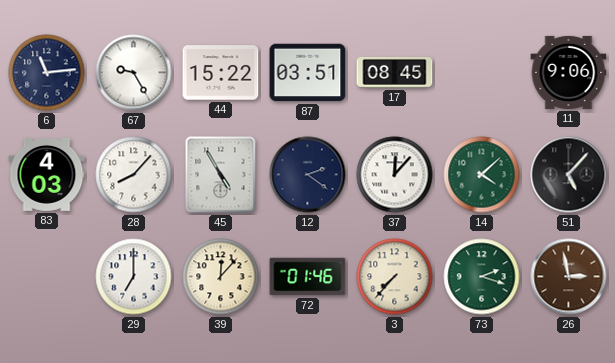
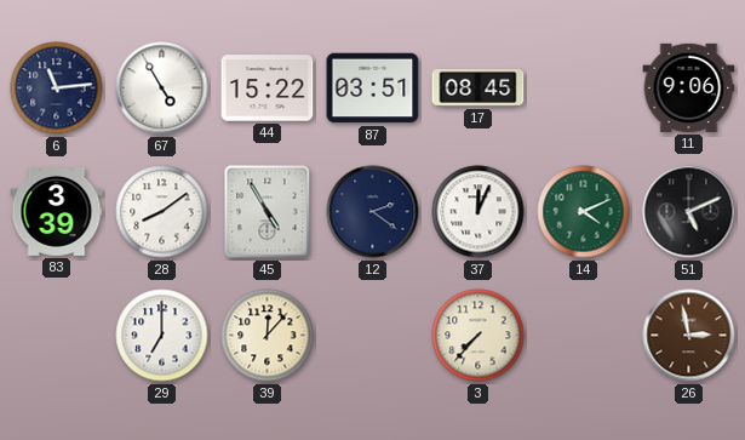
67: 9:25 -> 4:55 (162, 88)
83: 4:03 -> 3:39 (57, 211)
28: 8:07 -> 8:09 (162, 212)
37: 12:07 -> 12:04 (478, 212)
14: 4:08 -> 4:11 (584, 212)
51: 5:07 -> 5:11 (689, 212)
72: 01:46 -> none (308, 277)
73: 2:18 -> none (482, 277)
